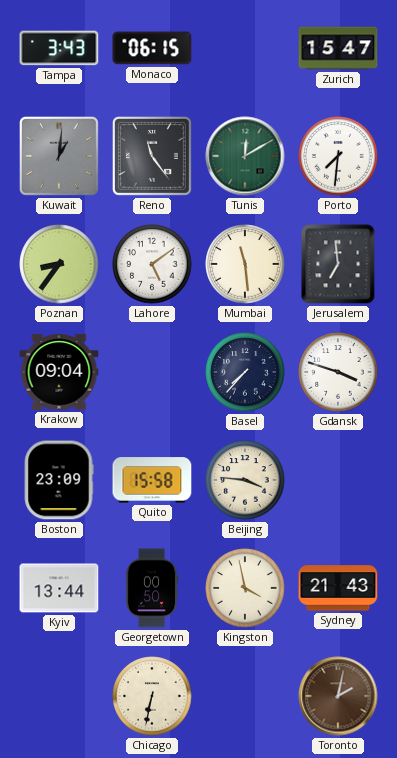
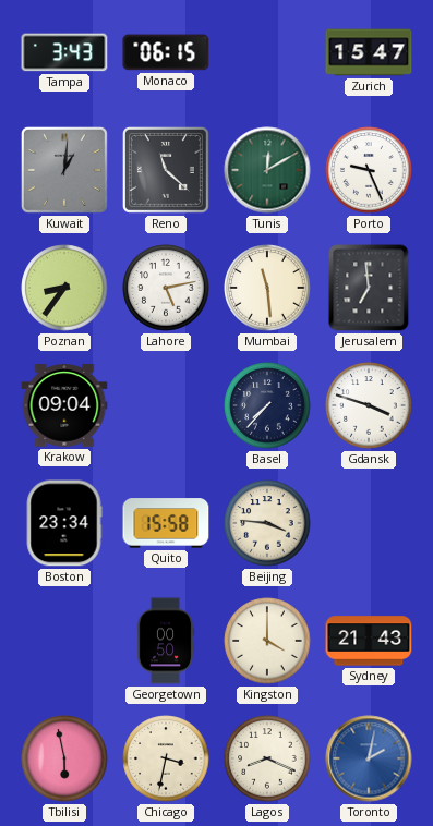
Reno: 11:24 -> 11:22 (166, 170)
Porto: 7:31 -> 9:26 (369, 170)
Lahore: 5:09 -> 5:13 (166, 288)
Boston: 23:09 -> 23:34 (64, 523)
Kyiv: 13:44 -> none (59, 588)
Kingston: 3:58 -> 4:00 (267, 641)
Tbilisi: none -> 5:58 (64, 758)
Chicago: 6:32 -> 3:32 (166, 758)
Lagos: none -> 8:19 (267, 758)
Toronto dial: brown -> blue (369, 758)
